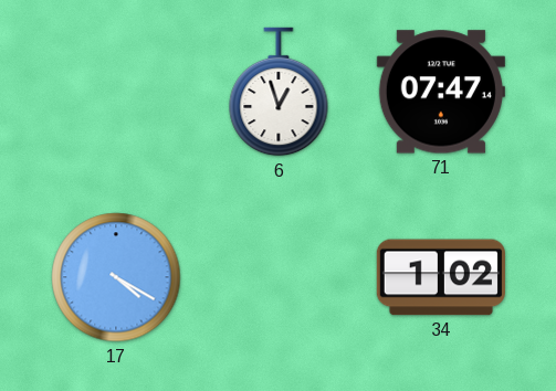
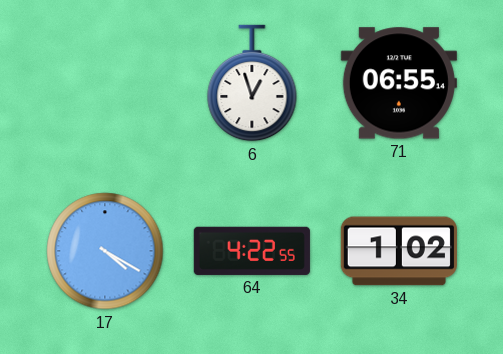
71: 07:47 -> 06:55 (399, 83)
64: none -> 4:22 (252, 251)
